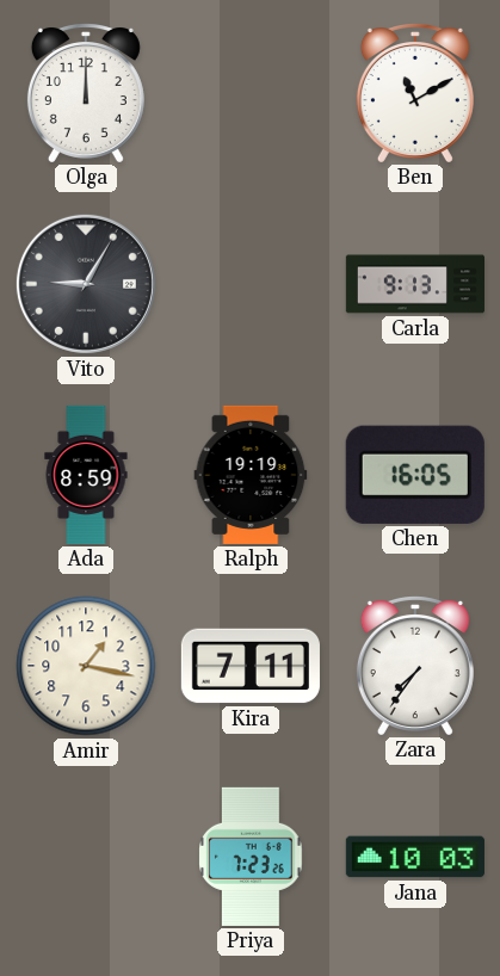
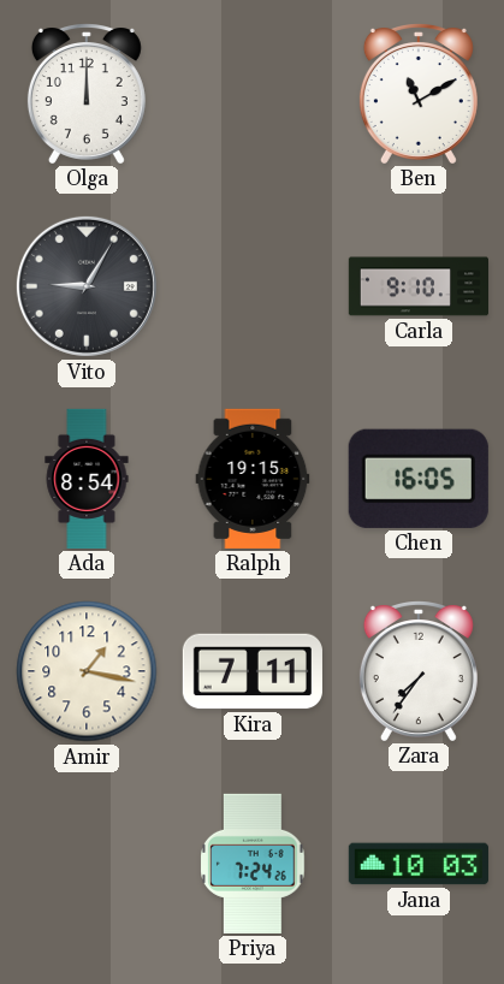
Carla: 9:13 -> 9:10 (417, 286)
Ada: 8:59 -> 8:54 (87, 479)
Ralph: 19:19 -> 19:15 (253, 479)
Priya: 7:23 -> 7:24 (253, 864)
